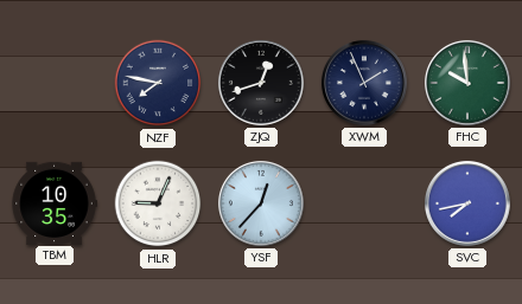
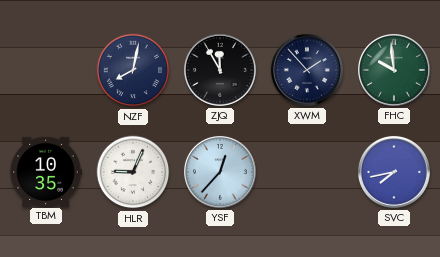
NZF: 7:47 -> 8:02 (133, 70)
ZJQ: 12:42 -> 11:55 (220, 70)
XWM: 1:56 -> 1:53 (307, 70)
